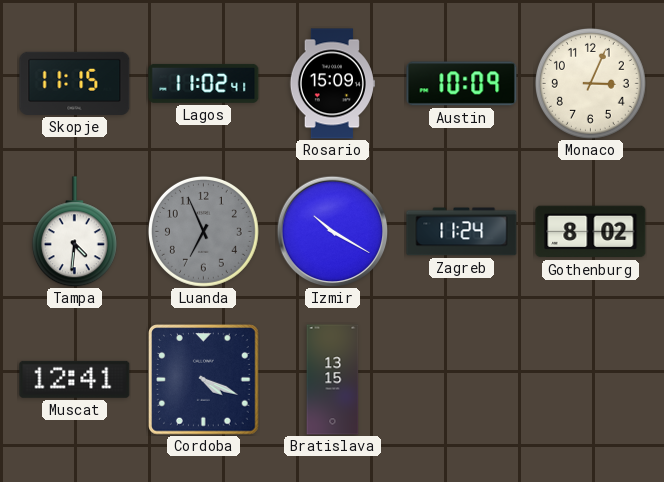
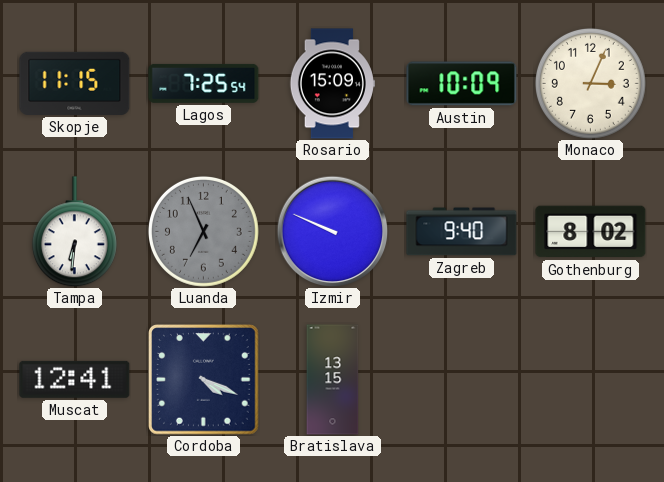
Lagos: 11:02 -> 7:25 (204, 83)
Tampa: 4:31 -> 6:31 (74, 232)
Izmir: 10:20 -> 9:49 (332, 231)
Zagreb: 11:24 -> 9:40 (462, 232)
